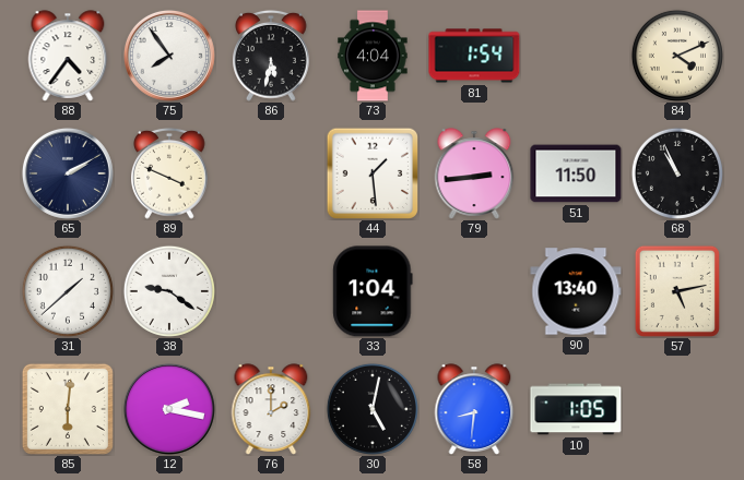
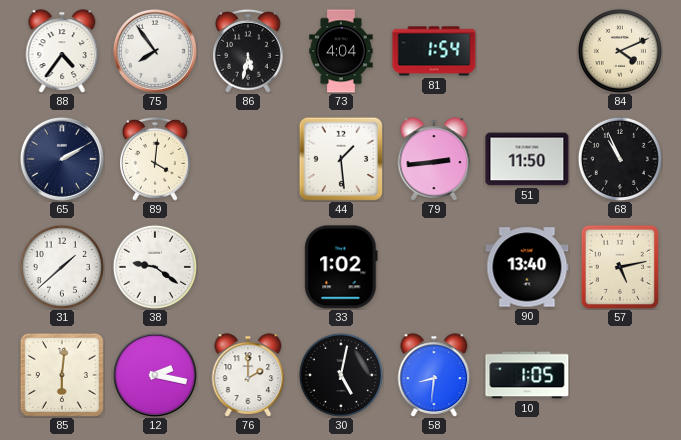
89: 3:49 -> 4:01 (155, 159)
33: 1:04 -> 1:02 (341, 267)
